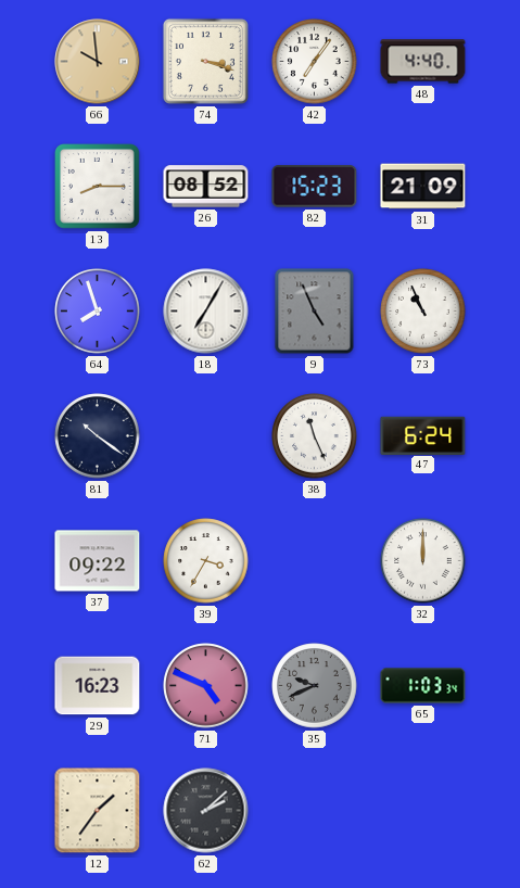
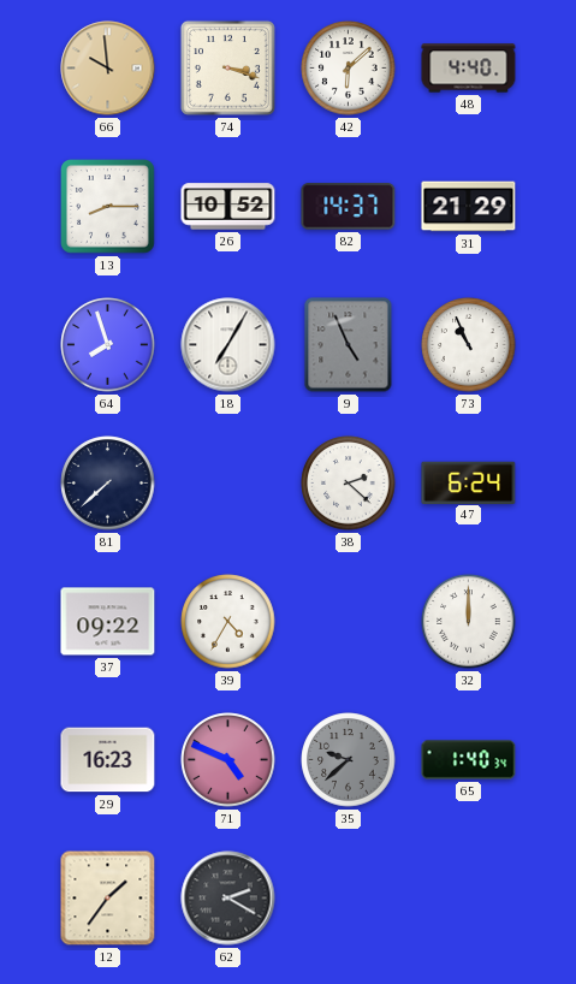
42: 7:06 -> 6:08 (349, 69)
26: 08:52 -> 10:52 (228, 207)
82: 15:23 -> 14:37 (349, 207)
31: 21:09 -> 21:29 (469, 207)
81: 10:21 -> 7:38 (108, 484)
38: 11:26 -> 2:22 (349, 484)
39: 3:35 -> 4:35 (228, 622)
35: 9:41 -> 9:38 (349, 760)
65: 1:03 -> 1:40 (469, 760)
62: 2:08 -> 2:20 (228, 899)
